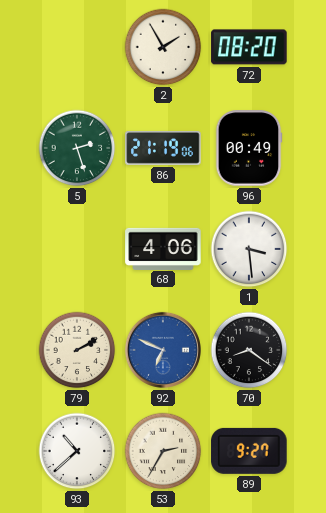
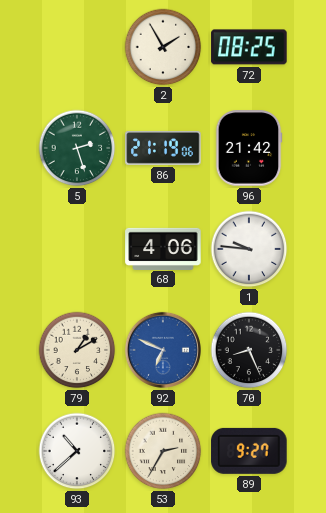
72: 08:20 -> 08:25 (249, 47)
96: 00:49 -> 21:42 (249, 148)
1: 3:29 -> 9:46 (249, 249)
79: 2:10 -> 1:10 (77, 350)
70: 8:21 -> 8:26 (249, 350)
